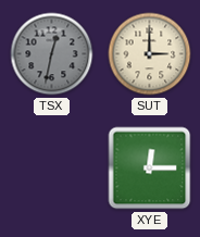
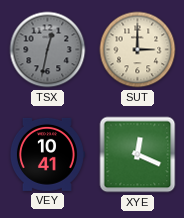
VEY: none -> 10:41 (47, 154)
XYE: 12:15 -> 12:19 (138, 155)
